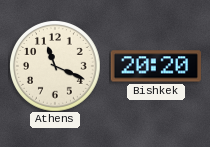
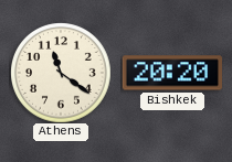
Athens: 11:19 -> 11:21 (61, 73)
